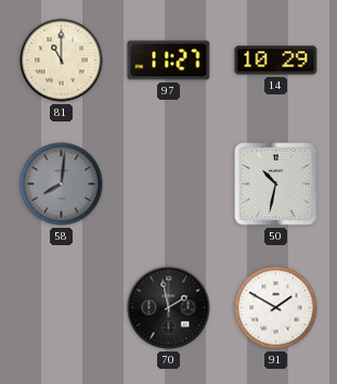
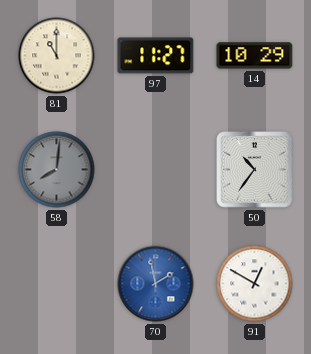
50: 10:32 -> 10:36 (255, 170)
70 dial: black -> blue (156, 284)
91: 1:50 -> 12:50 (255, 284)
